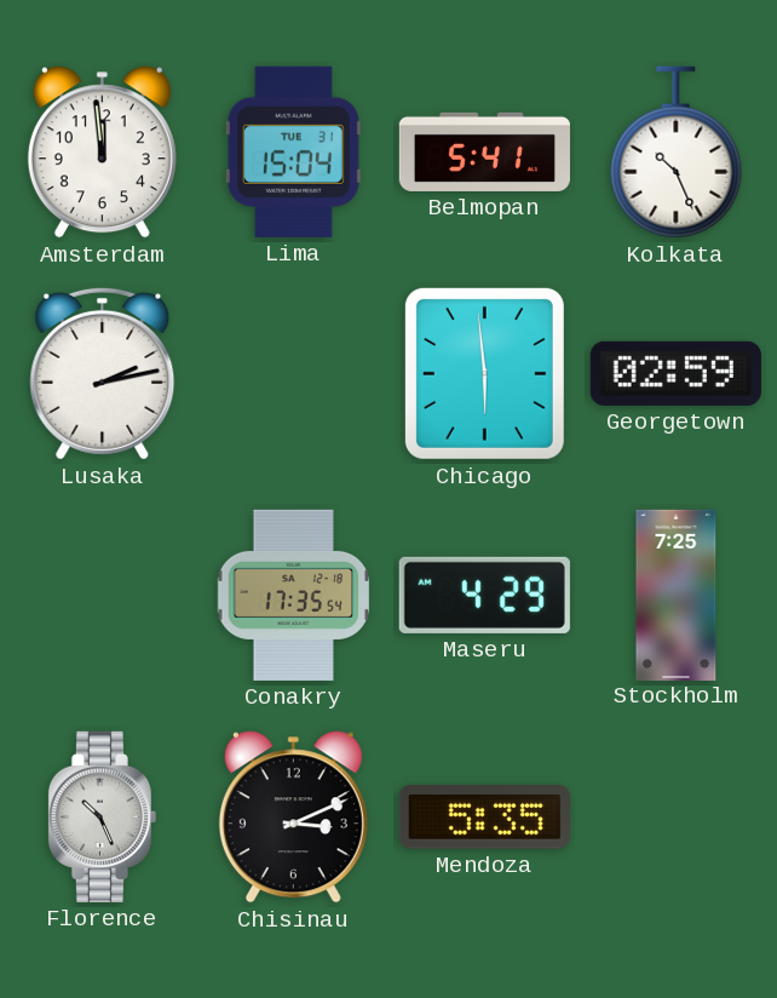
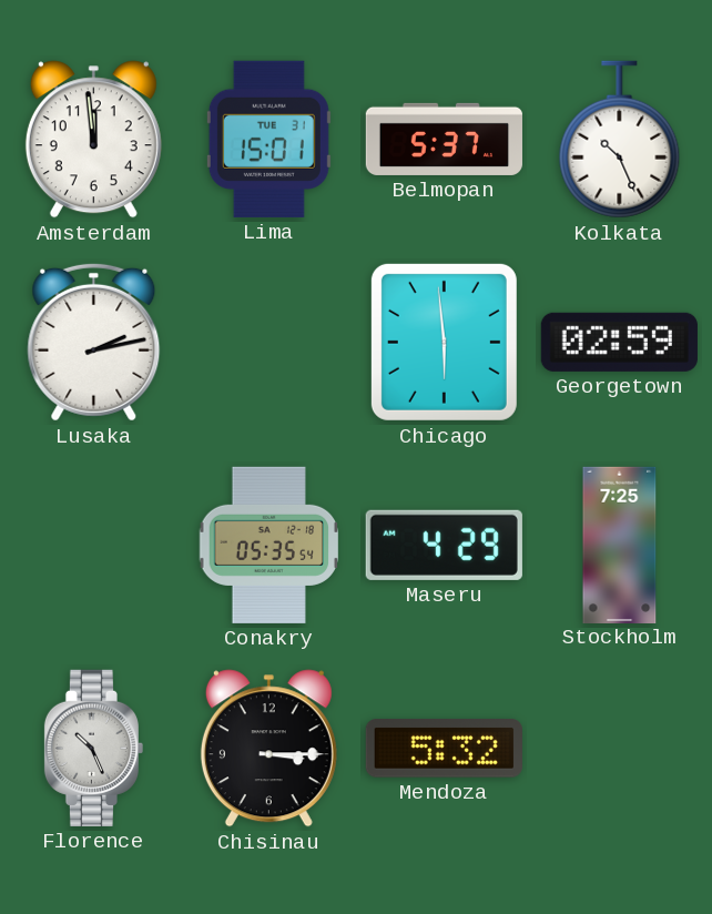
Lima: 15:04 -> 15:01 (268, 139)
Belmopan: 5:41 -> 5:37 (444, 139)
Conakry: 17:35 -> 05:35 (269, 545)
Chisinau: 3:11 -> 3:15 (268, 749)
Mendoza: 5:35 -> 5:32 (444, 749)
